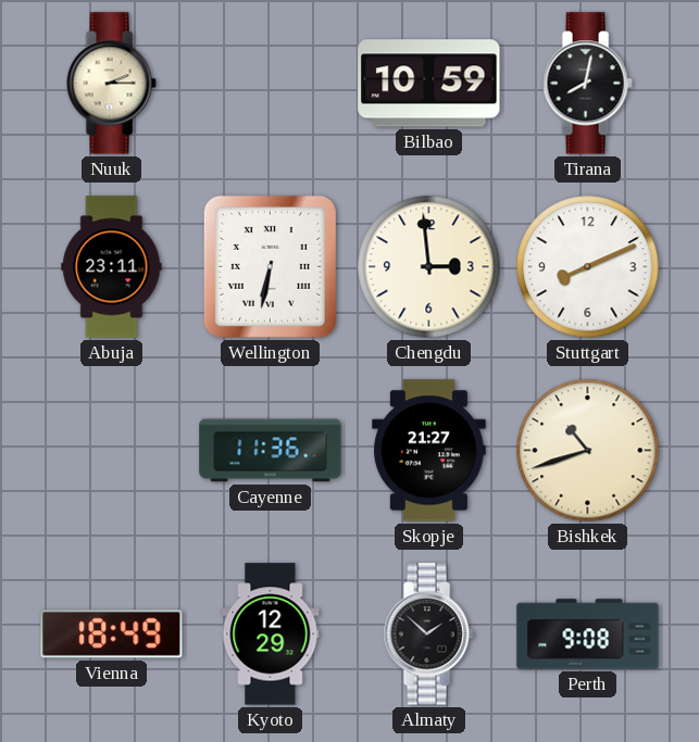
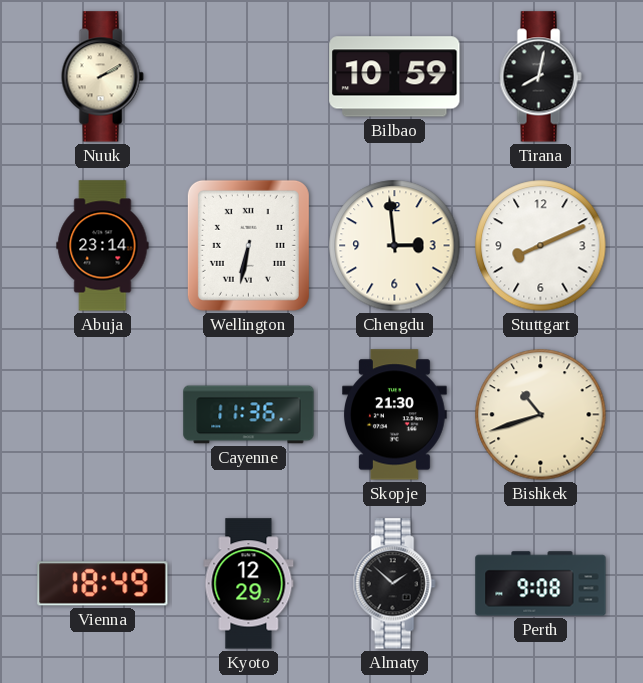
Nuuk: 2:15 -> 2:10 (102, 77)
Abuja: 23:11 -> 23:14 (103, 246)
Skopje: 21:27 -> 21:30 (395, 415)
